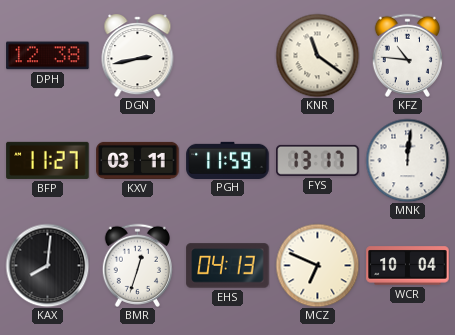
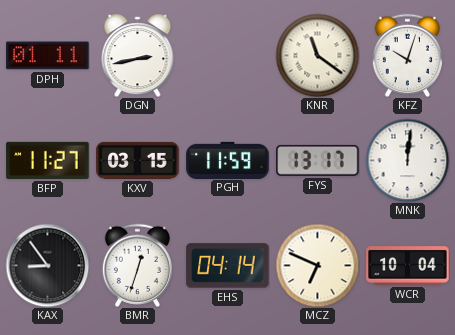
DPH: 12:38 -> 01:11 (48, 56)
KFZ: 10:46 -> 10:03 (407, 55)
KXV: 03:11 -> 03:15 (138, 160)
KAX: 8:01 -> 8:54 (47, 265)
EHS: 04:13 -> 04:14 (228, 266)
